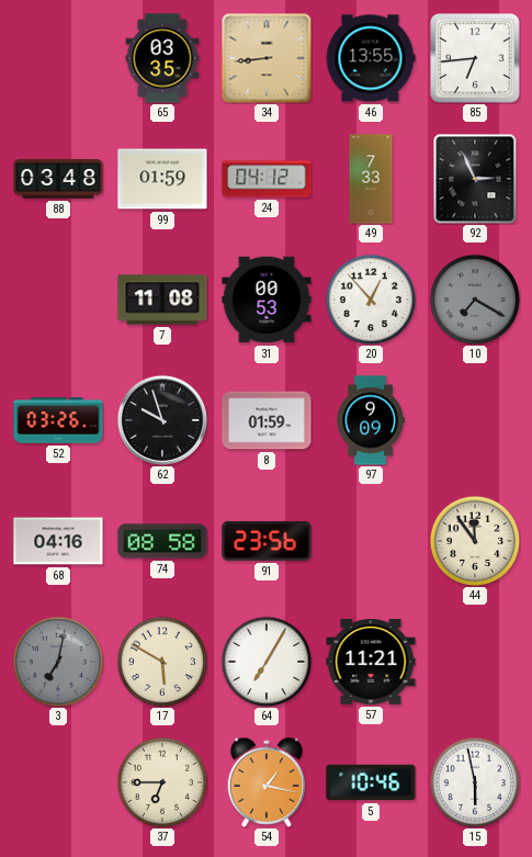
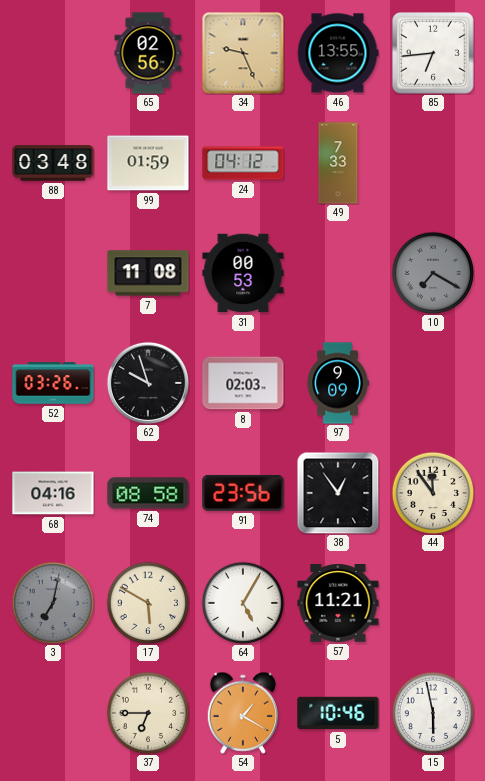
65: 03:35 -> 02:56 (148, 53)
34: 8:44 -> 9:26 (243, 53)
92: 2:56 -> none (475, 179)
20: 12:53 -> none (371, 300)
8: 01:59 -> 02:03 (243, 383)
38: none -> 12:54 (338, 493)
64: 7:05 -> 5:05 (243, 603)
54: 1:17 -> 1:20 (242, 713)
